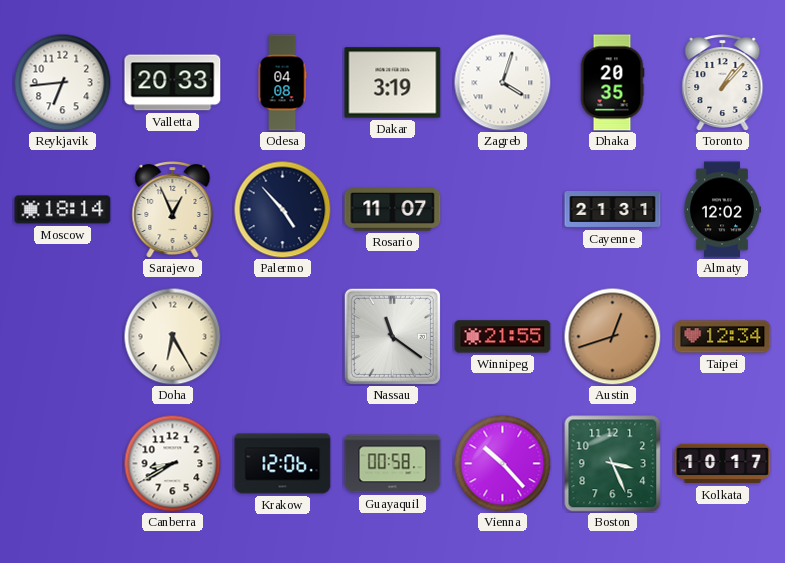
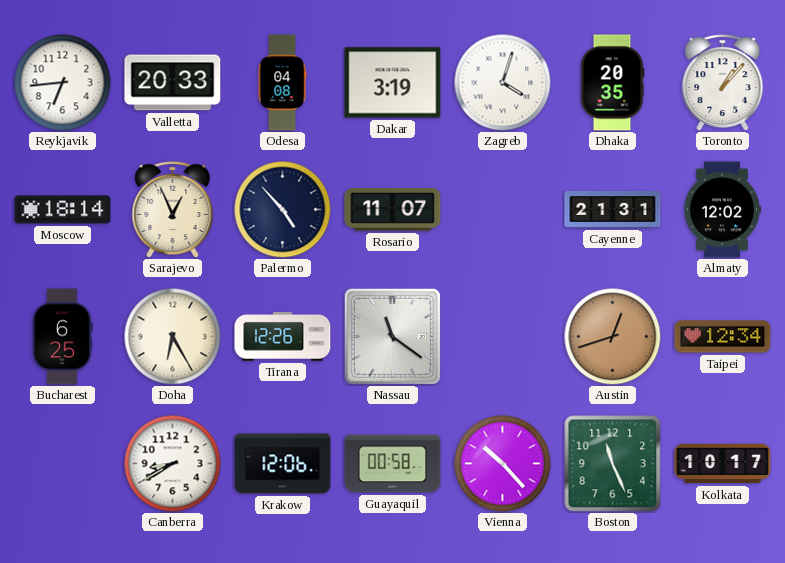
Bucharest: none -> 6:25 (63, 337)
Tirana: none -> 12:26 (283, 336)
Winnipeg: 21:55 -> none (503, 337)
Boston: 3:26 -> 11:26 (613, 464)
